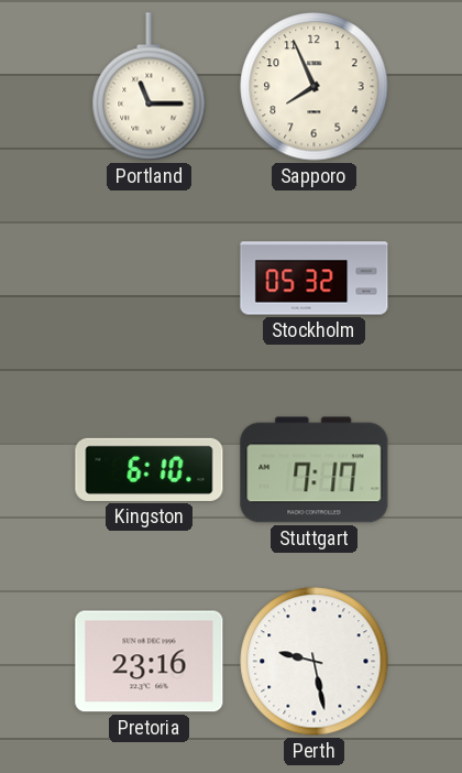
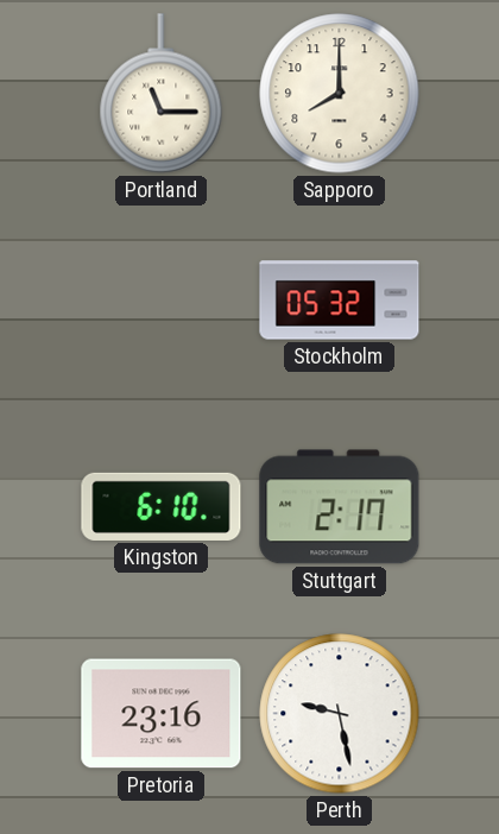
Sapporo: 7:56 -> 8:00 (340, 94)
Stuttgart: 7:17 -> 2:17 (340, 507)
